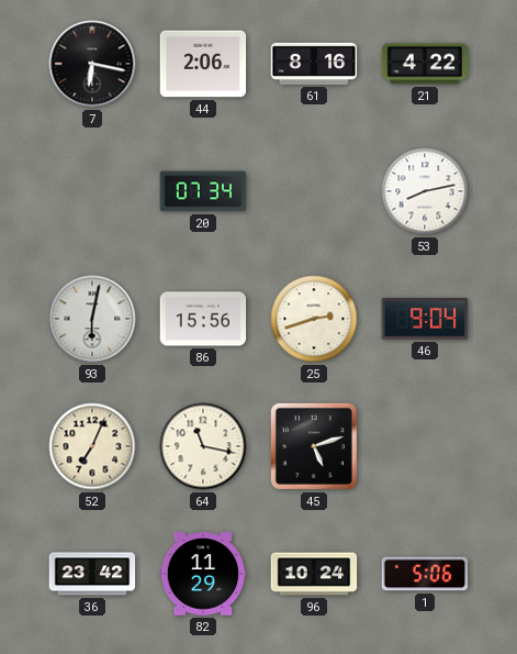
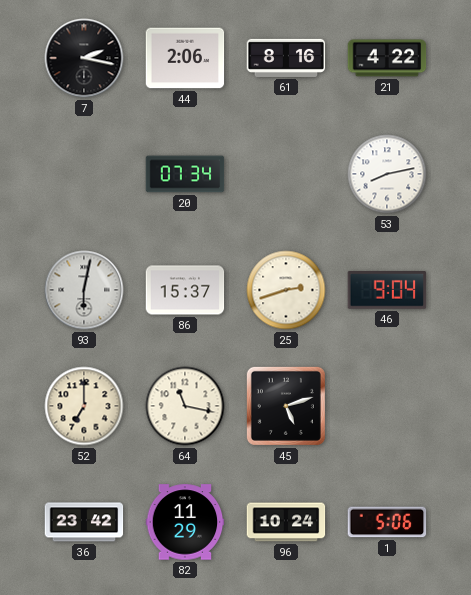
7: 6:17 -> 2:17 (84, 58)
86: 15:56 -> 15:37 (185, 290)
52: 7:04 -> 7:00 (84, 406)
